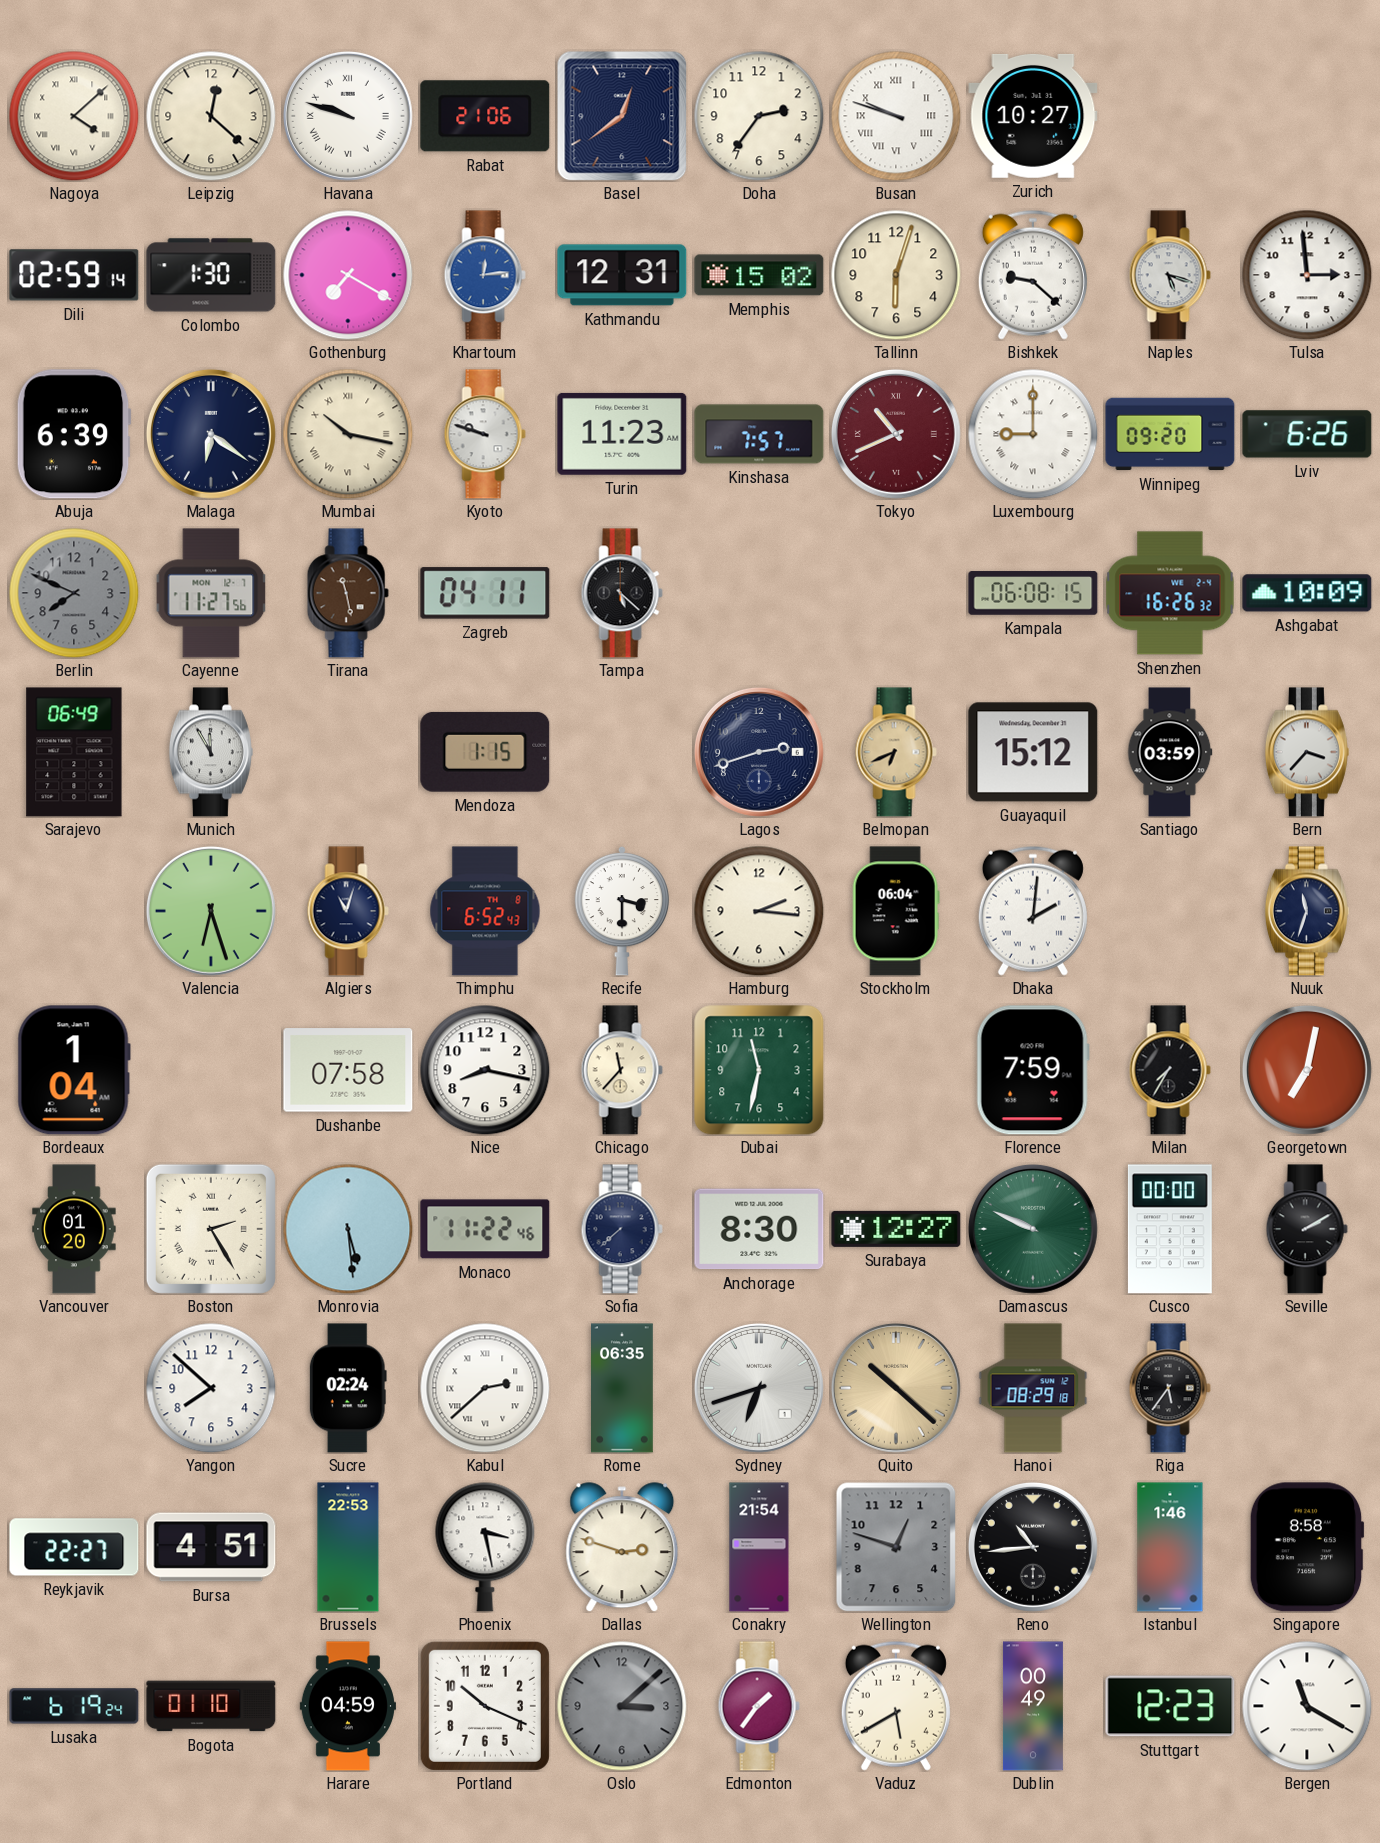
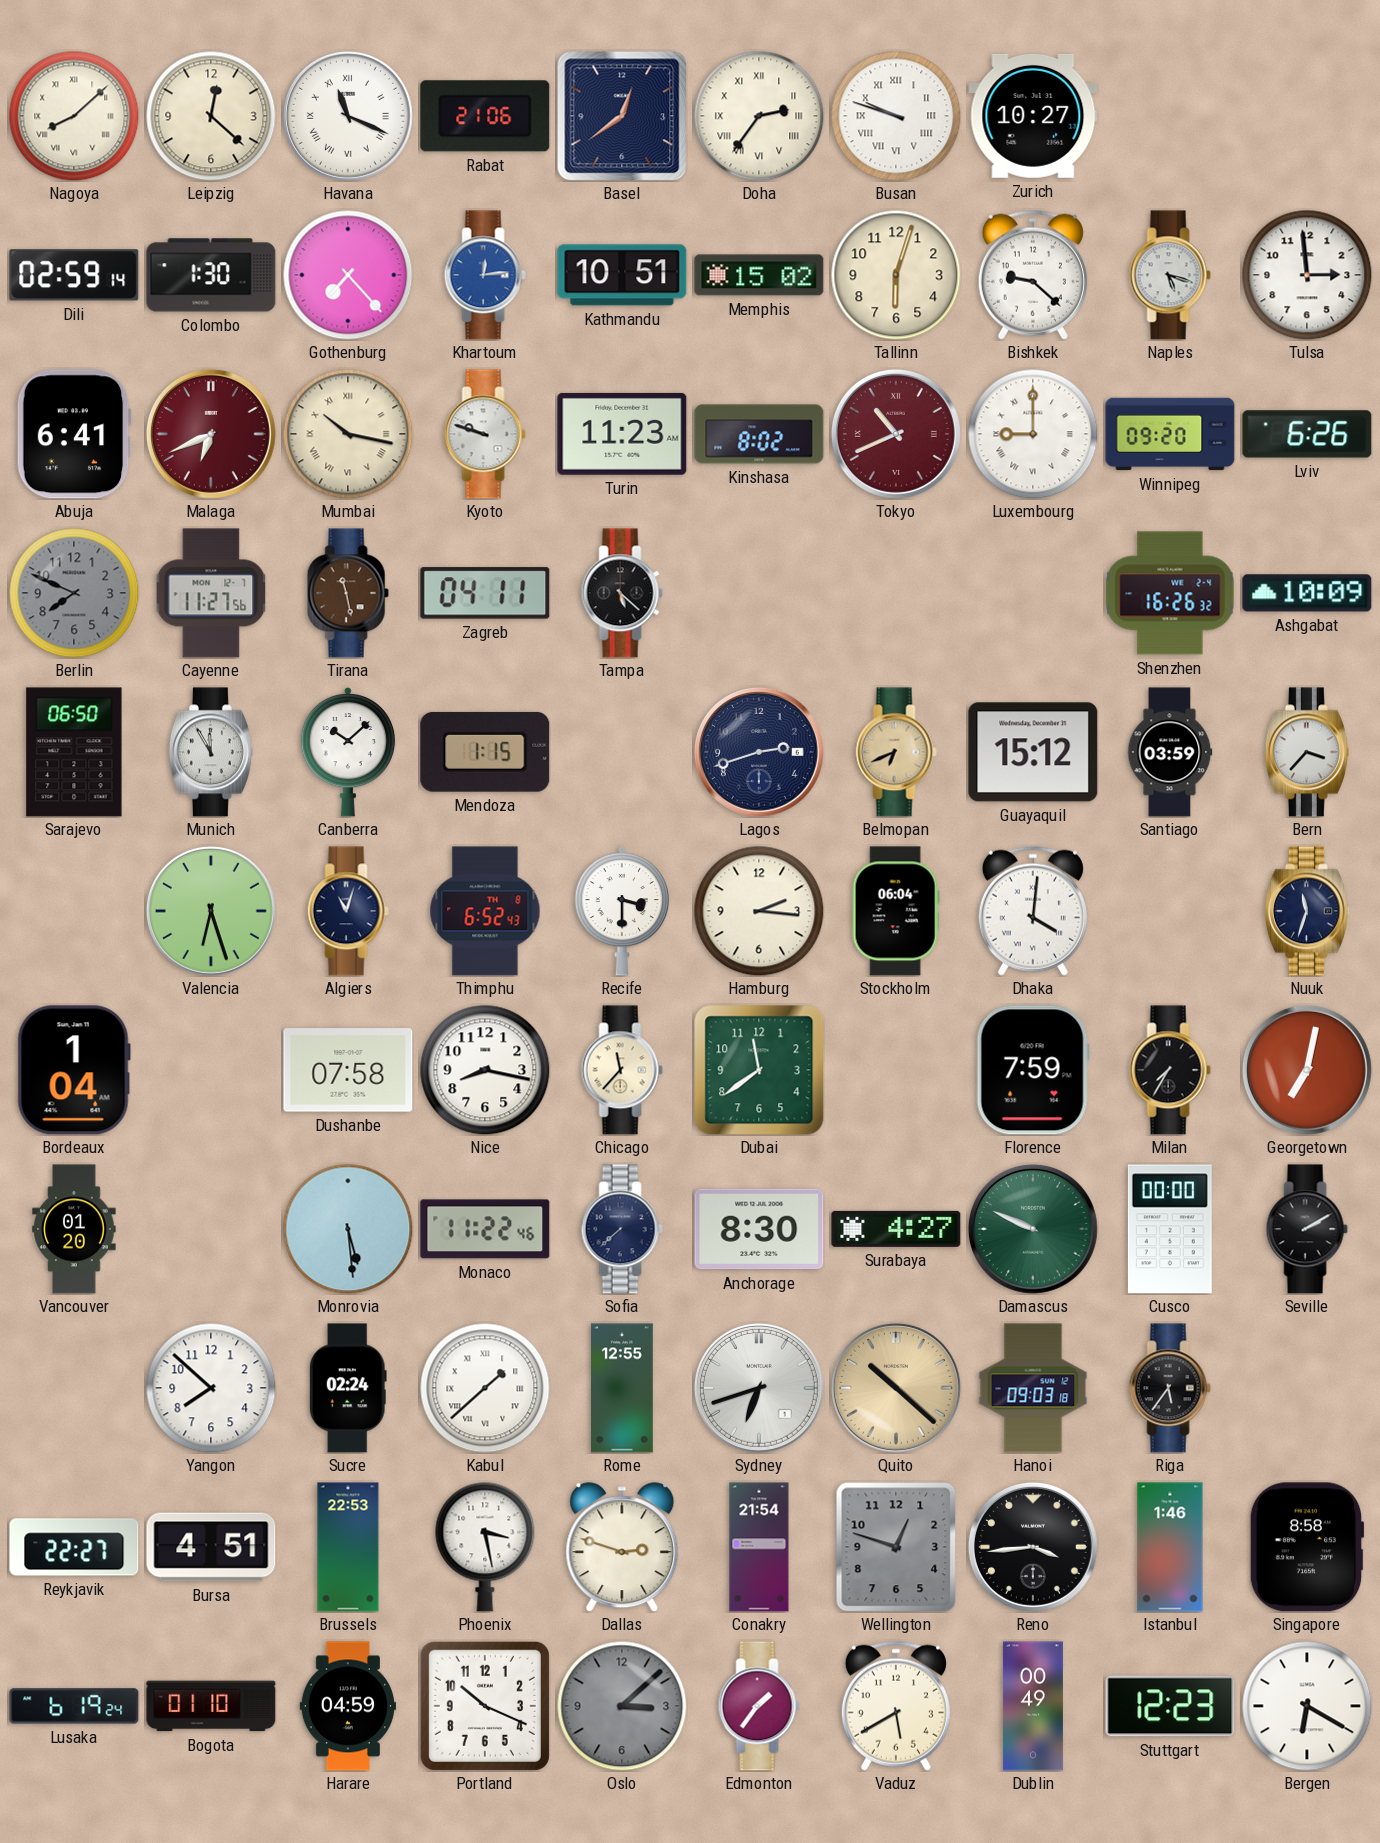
Nagoya: 4:08 -> 8:08 (74, 116)
Havana: 9:48 -> 11:19 (348, 116)
Doha numerals: Arabic -> Roman (759, 116)
Gothenburg: 7:20 -> 7:23 (348, 275)
Kathmandu: 12:31 -> 10:51 (622, 275)
Abuja: 6:39 -> 6:41 (74, 434)
Malaga: 6:21 -> 6:41 (211, 434)
Malaga dial: navy -> burgundy (211, 434)
Kinshasa: 7:57 -> 8:02 (759, 434)
Kampala: 06:08 -> none (1033, 593)
Sarajevo: 06:49 -> 06:50 (74, 752)
Canberra: none -> 10:08 (348, 752)
Dhaka: 2:01 -> 4:01 (1033, 911)
Dubai: 11:32 -> 11:39 (759, 1070)
Boston: 2:25 -> none (211, 1229)
Surabaya: 12:27 -> 4:27 (896, 1229)
Kabul: 2:38 -> 1:38 (485, 1388)
Rome: 06:35 -> 12:55 (623, 1388)
Hanoi: 08:29 -> 09:03 (1033, 1388)
Reno: 10:44 -> 3:44 (1033, 1547)
Bergen: 11:20 -> 6:20 (1307, 1706)
